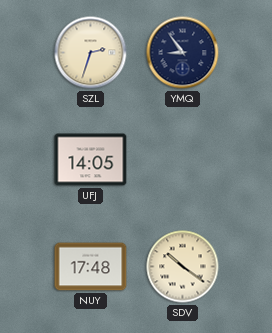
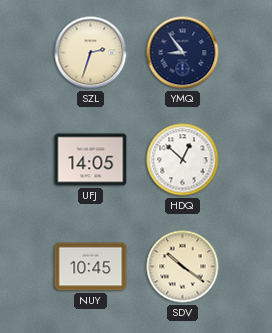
HDQ: none -> 12:52 (183, 160)
NUY: 17:48 -> 10:45 (91, 267)
